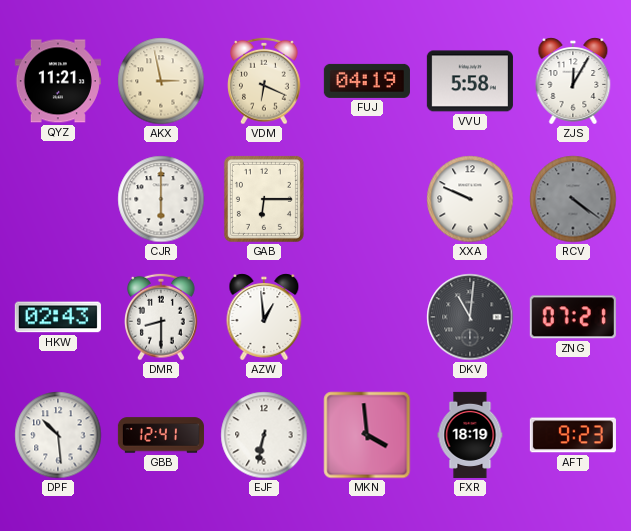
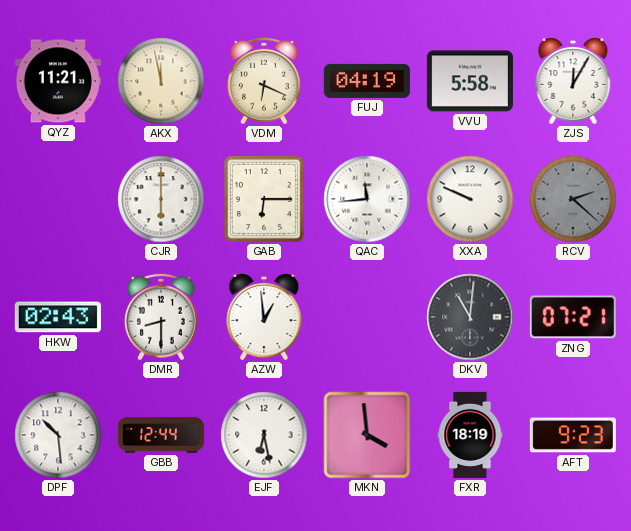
AKX: 2:58 -> 11:58 (161, 81)
QAC: none -> 11:44 (367, 199)
RCV: 4:21 -> 2:22 (573, 199)
GBB: 12:41 -> 12:44 (161, 435)
EJF: 6:32 -> 6:28 (264, 435)
